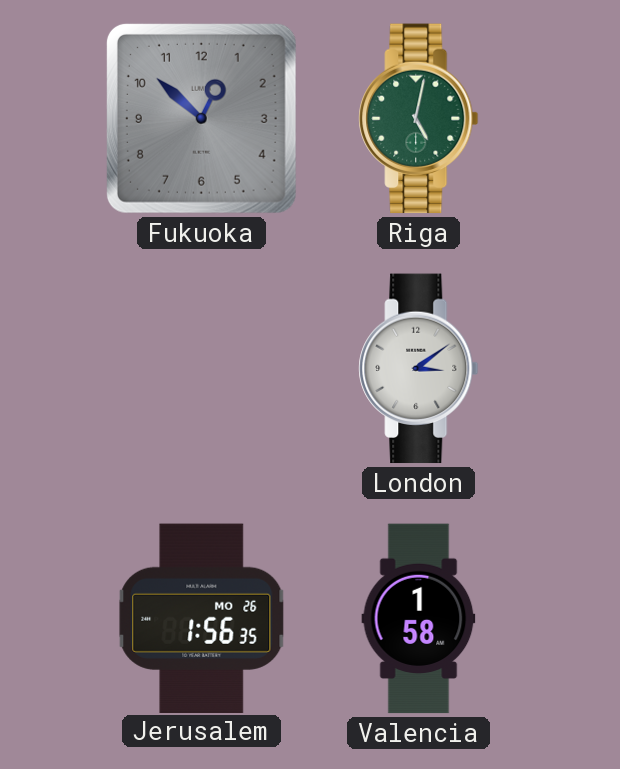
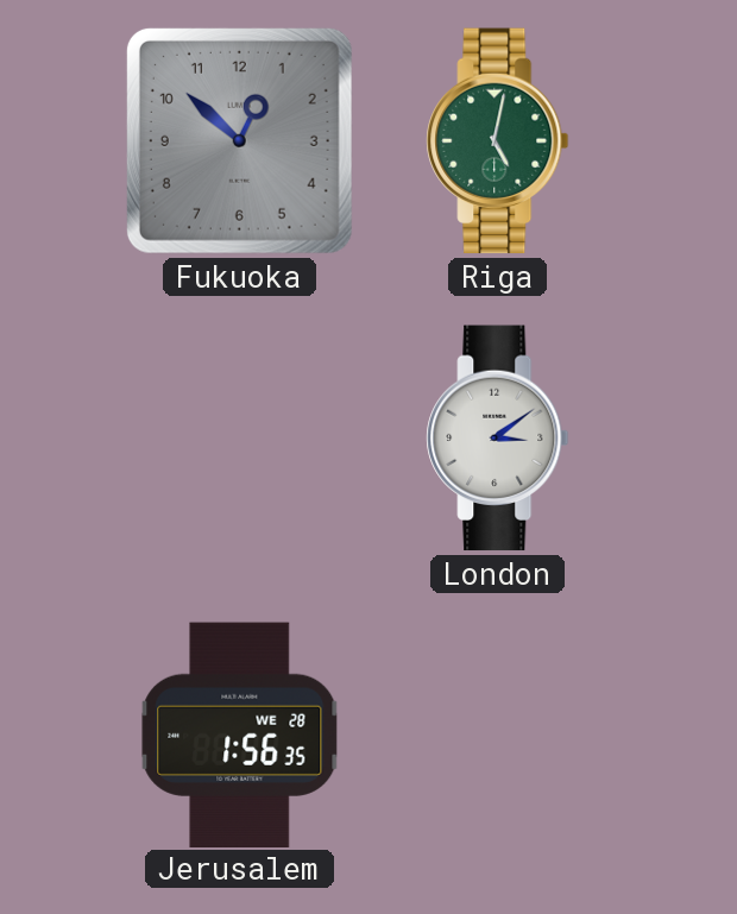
Jerusalem date: MO 26 -> WE 28 (240, 735)
Valencia: 1:58 -> none (419, 619)
